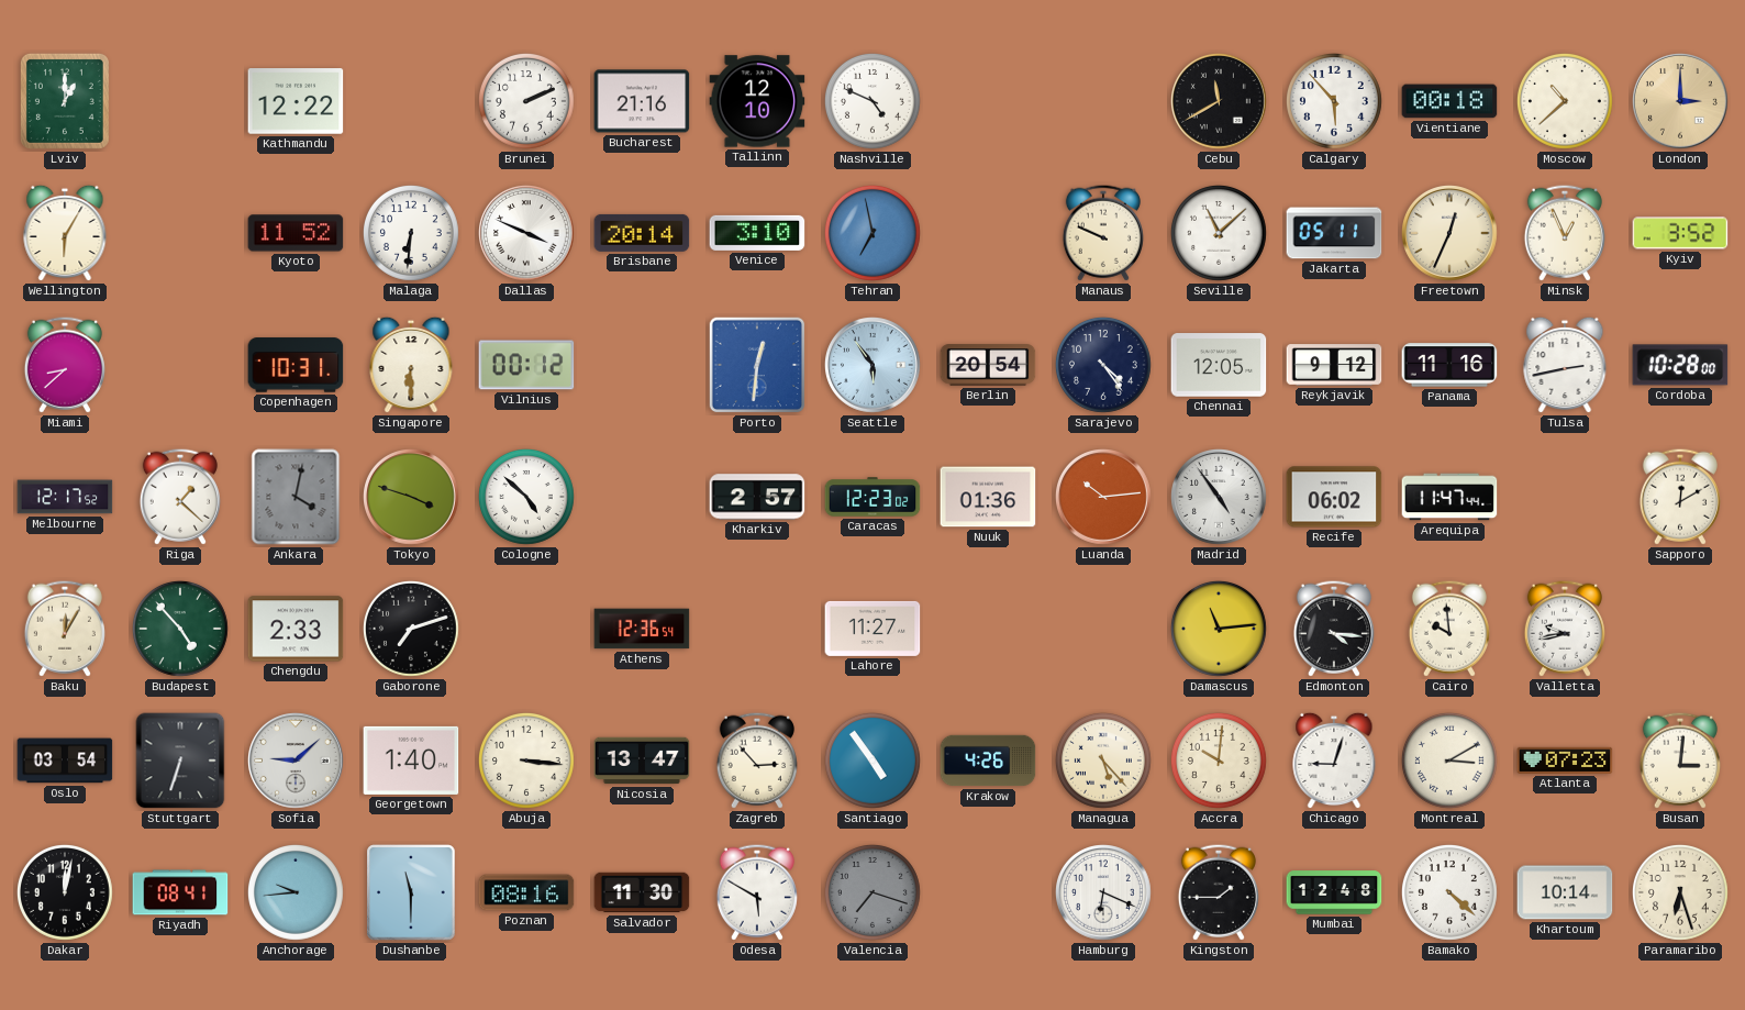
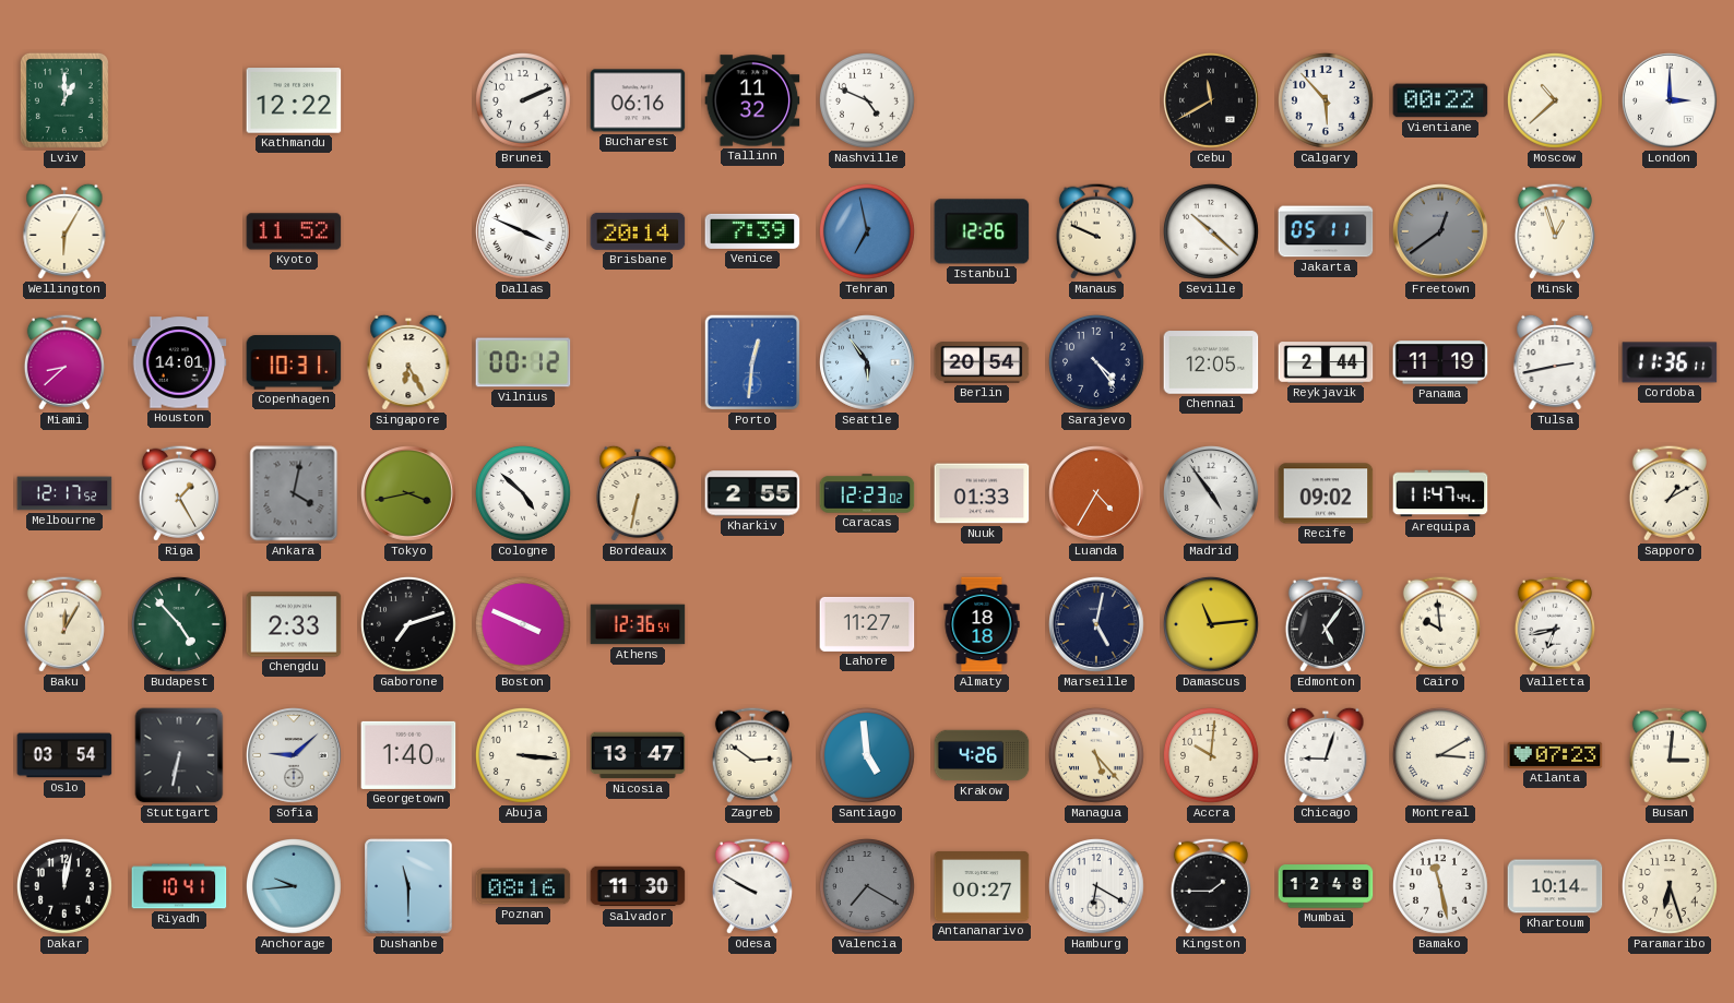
Bucharest: 21:16 -> 06:16 (638, 100)
Tallinn: 12:10 -> 11:32 (752, 100)
Vientiane: 00:18 -> 00:22 (1440, 100)
London dial: champagne -> white (1671, 102)
Malaga: 6:31 -> none (411, 233)
Venice: 3:10 -> 7:39 (752, 231)
Istanbul: none -> 12:26 (982, 231)
Seville: 11:08 -> 10:22 (1211, 231)
Freetown: 12:34 -> 12:39 (1441, 232)
Freetown dial: cream -> grey (1441, 232)
Minsk: 12:56 -> 12:57 (1555, 231)
Kyiv: 3:52 -> none (1680, 233)
Houston: none -> 14:01 (179, 362)
Singapore: 6:30 -> 6:25 (408, 362)
Reykjavik: 9:12 -> 2:44 (1326, 362)
Panama: 11:16 -> 11:19 (1440, 362)
Cordoba: 10:28 -> 11:36 (1670, 362)
Riga: 1:22 -> 1:25 (179, 493)
Tokyo: 3:48 -> 3:43 (409, 494)
Bordeaux: none -> 6:32 (638, 493)
Kharkiv: 2:57 -> 2:55 (752, 493)
Nuuk: 01:36 -> 01:33 (982, 493)
Luanda: 10:14 -> 4:35 (1097, 494)
Recife: 06:02 -> 09:02 (1326, 493)
Sapporo: 12:10 -> 1:10 (1670, 493)
Boston: none -> 3:49 (523, 624)
Almaty: none -> 18:18 (982, 624)
Marseille: none -> 5:02 (1097, 625)
Edmonton: 4:16 -> 5:06 (1326, 624)
Valletta: 9:43 -> 6:43 (1555, 624)
Stuttgart: 6:33 -> 6:32 (179, 755)
Zagreb: 2:53 -> 2:51 (752, 755)
Santiago: 4:54 -> 4:59 (867, 755)
Riyadh: 08:41 -> 10:41 (179, 886)
Odesa: 5:50 -> 9:50 (752, 886)
Valencia: 7:18 -> 7:20 (867, 886)
Antananarivo: none -> 00:27 (982, 886)
Hamburg: 6:19 -> 6:20 (1097, 887)
Bamako: 4:22 -> 11:28 (1440, 886)
